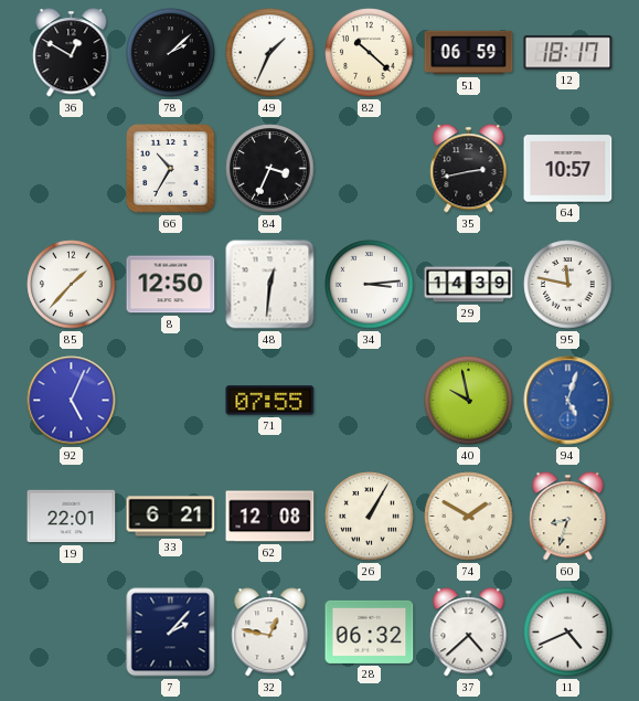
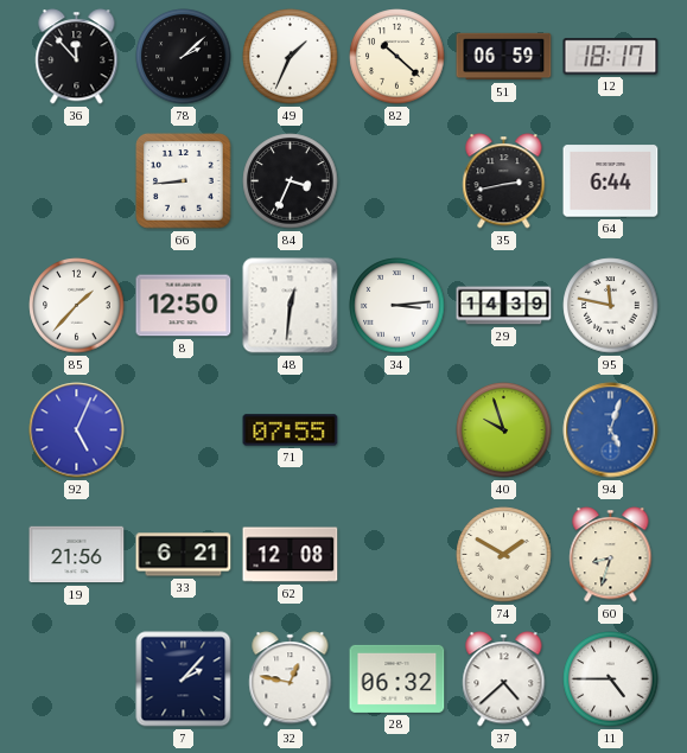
36: 12:50 -> 11:53 (77, 57)
66: 10:35 -> 8:44 (184, 181)
64: 10:57 -> 6:44 (611, 181)
40: 9:58 -> 9:57 (504, 430)
19: 22:01 -> 21:56 (77, 555)
26: 1:05 -> none (370, 517)
11: 4:41 -> 4:45 (611, 679)
